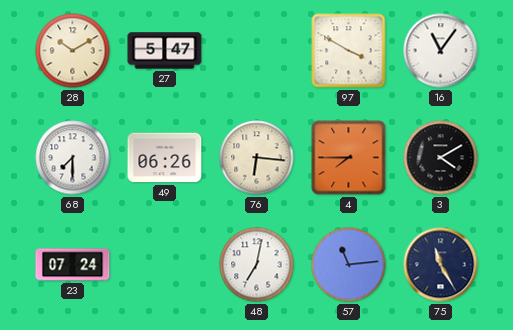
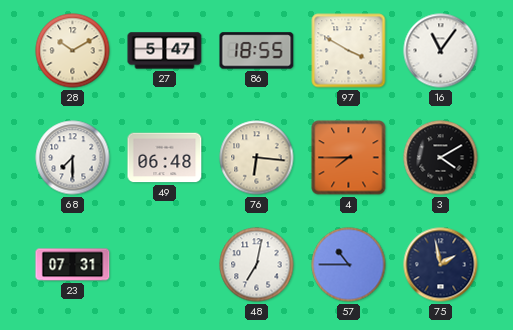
86: none -> 18:55 (257, 51)
49: 06:26 -> 06:48 (165, 158)
23: 07:24 -> 07:31 (73, 265)
57: 11:14 -> 10:45 (349, 265)
75: 11:25 -> 1:58 (441, 265)
